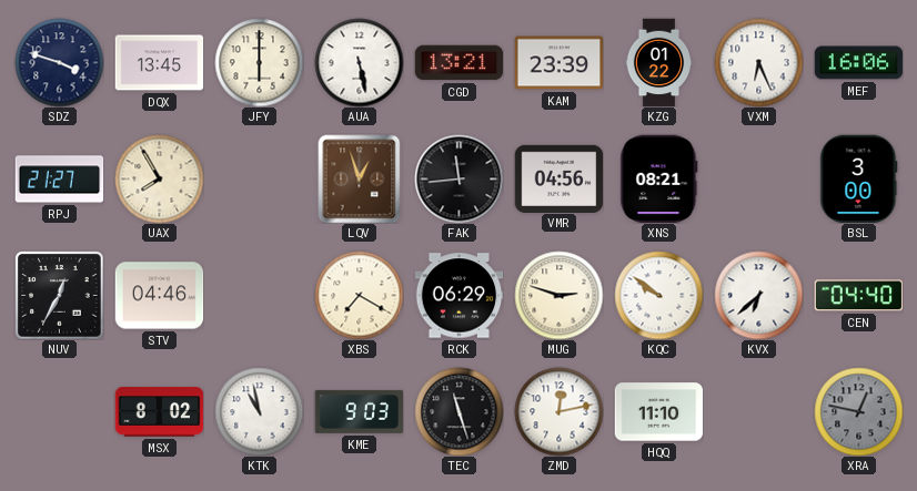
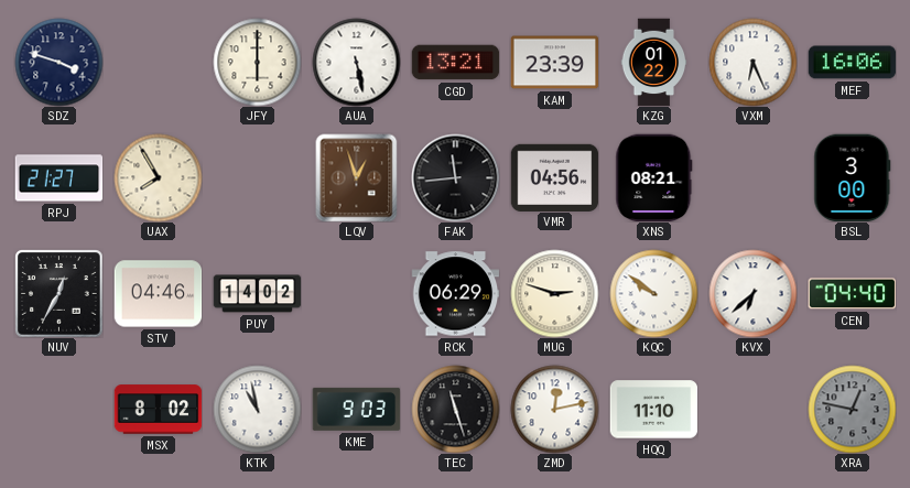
DQX: 13:45 -> none (159, 63)
PUY: none -> 14:02 (257, 294)
XBS: 7:20 -> none (359, 295)
